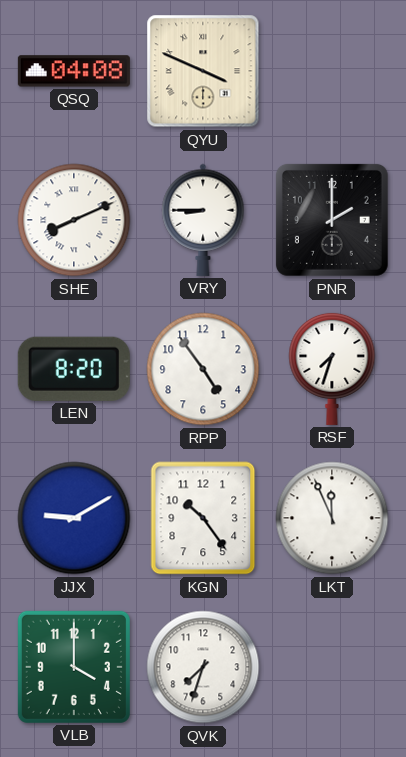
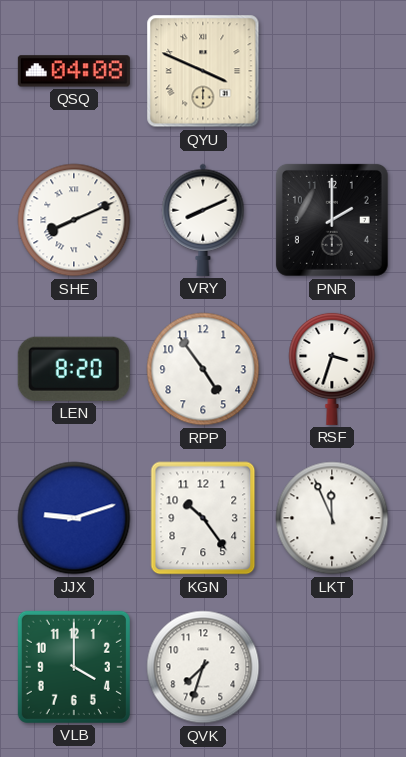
VRY: 8:45 -> 8:11 (203, 220)
RSF: 7:33 -> 3:33 (332, 368)
JJX: 9:10 -> 9:12 (74, 518)
